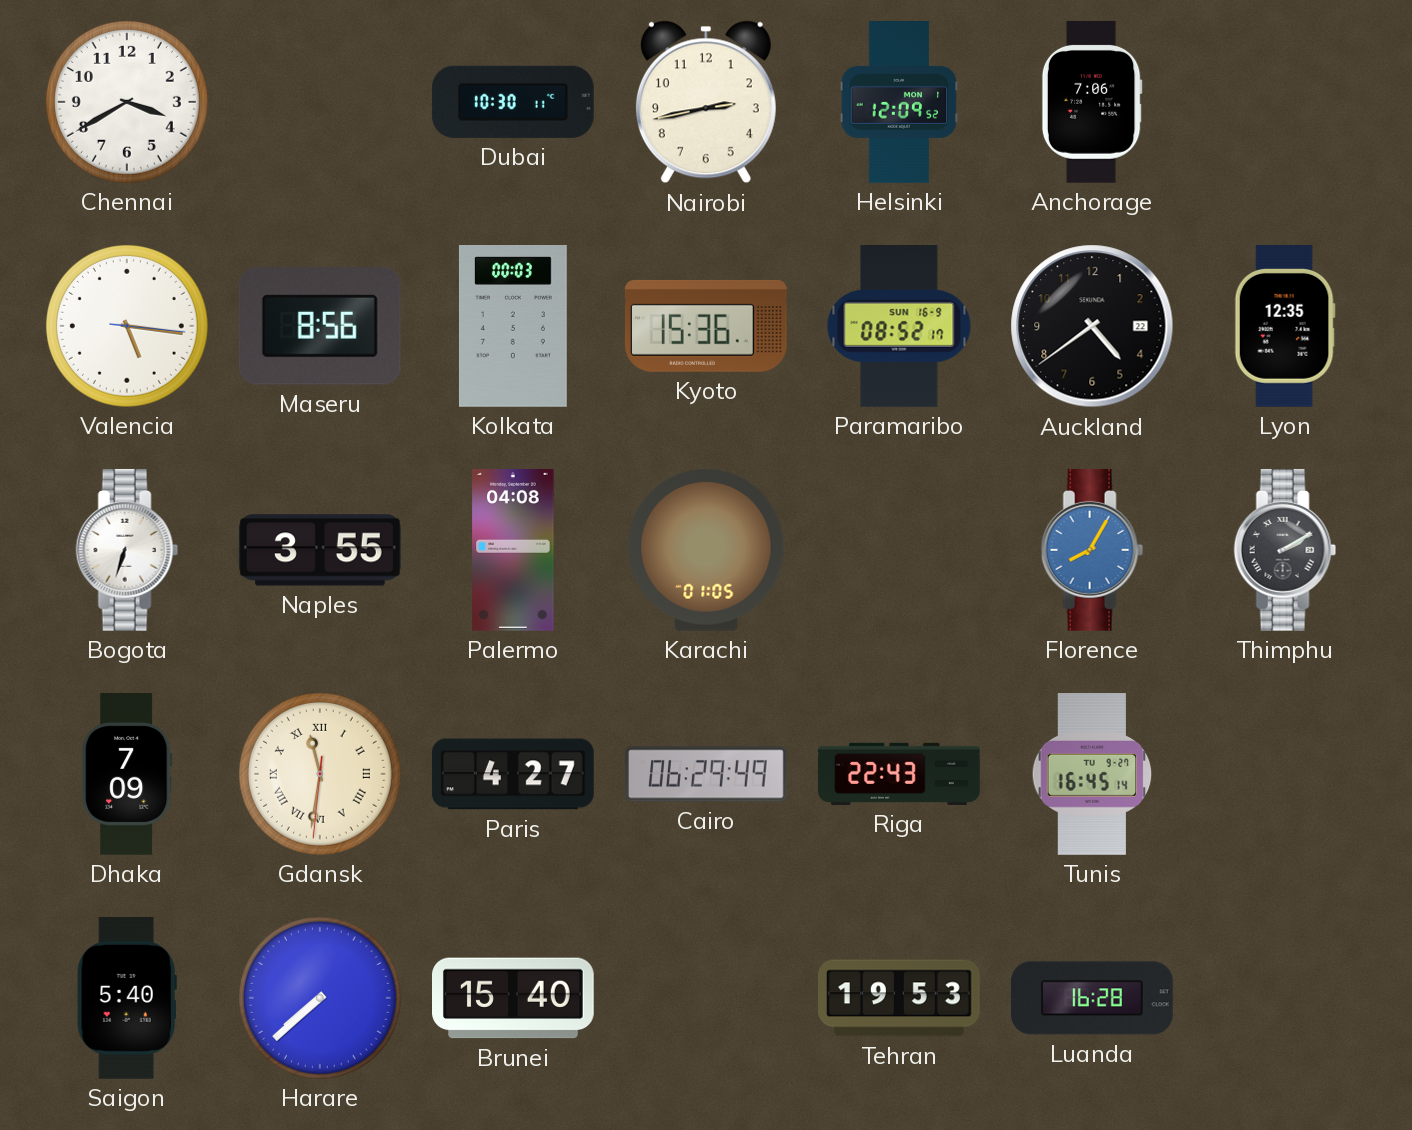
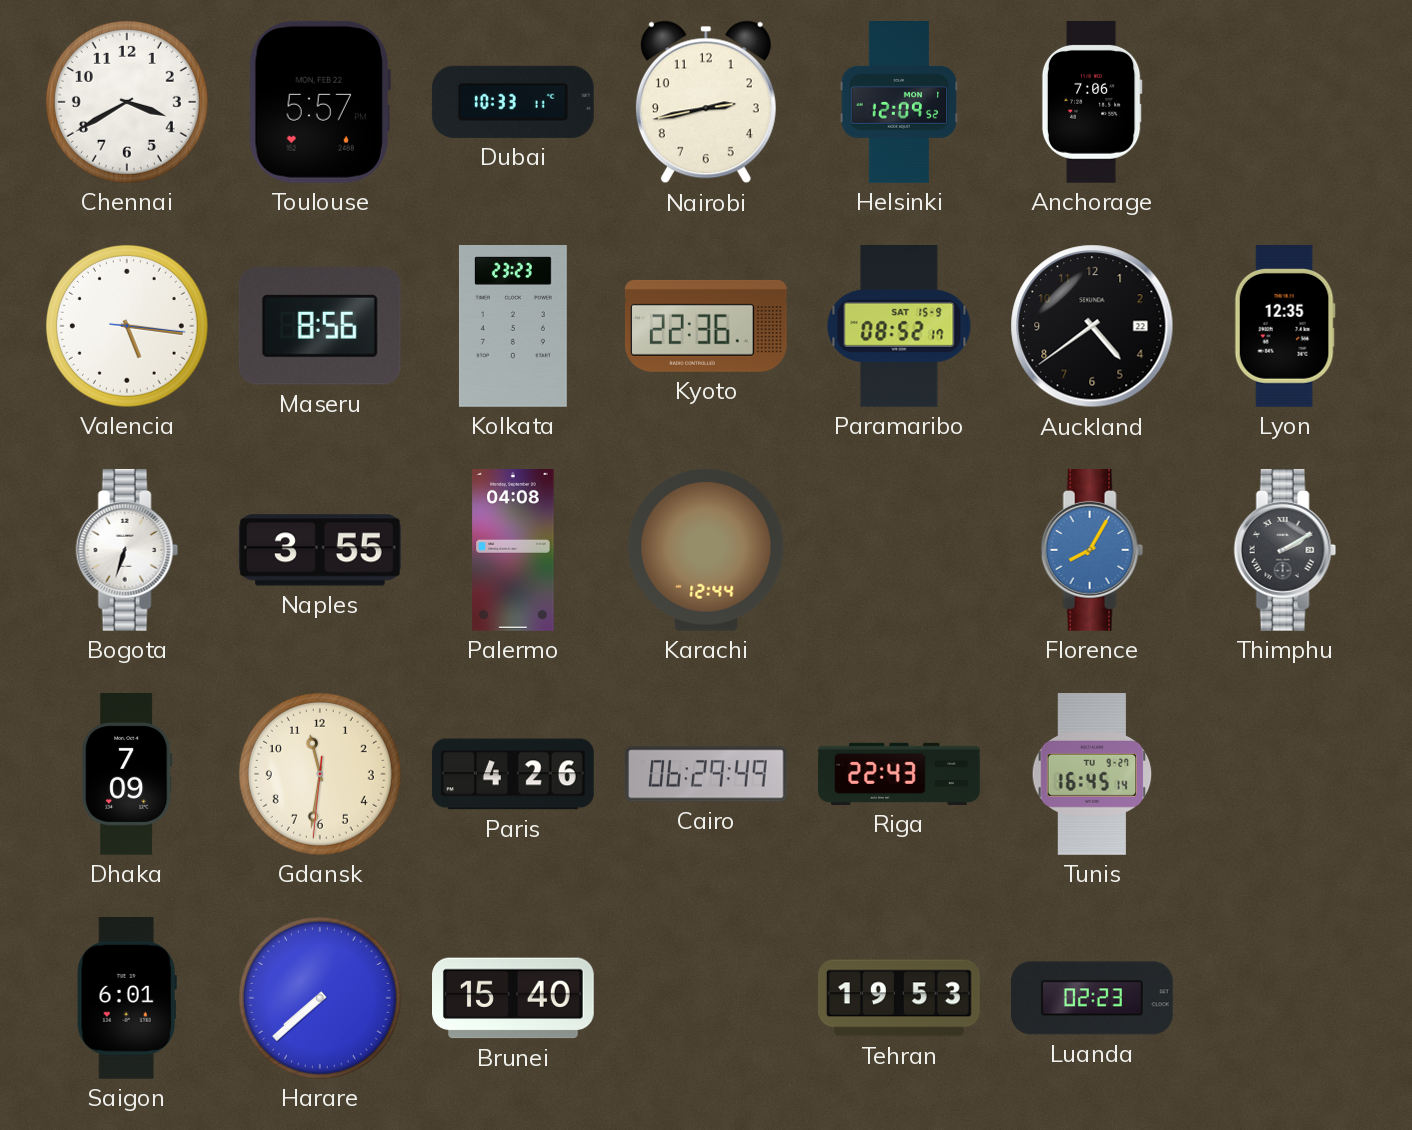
Toulouse: none -> 5:57 (320, 102)
Dubai: 10:30 -> 10:33 (513, 102)
Kolkata: 00:03 -> 23:23 (513, 327)
Kyoto: 15:36 -> 22:36 (706, 326)
Paramaribo date: SUN 16-9 -> SAT 15-9 (899, 327)
Karachi: 01:05 -> 12:44 (706, 550)
Gdansk numerals: Roman -> Arabic (320, 774)
Paris: 4:27 -> 4:26 (513, 774)
Saigon: 5:40 -> 6:01 (127, 999)
Luanda: 16:28 -> 02:23 (1092, 998)
